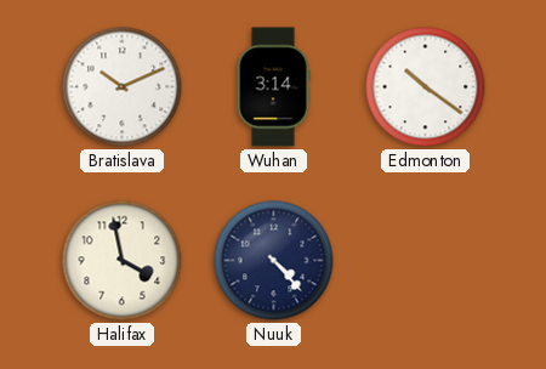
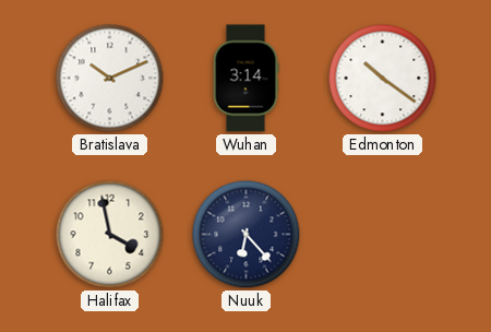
Nuuk: 4:23 -> 6:23 (247, 235)
